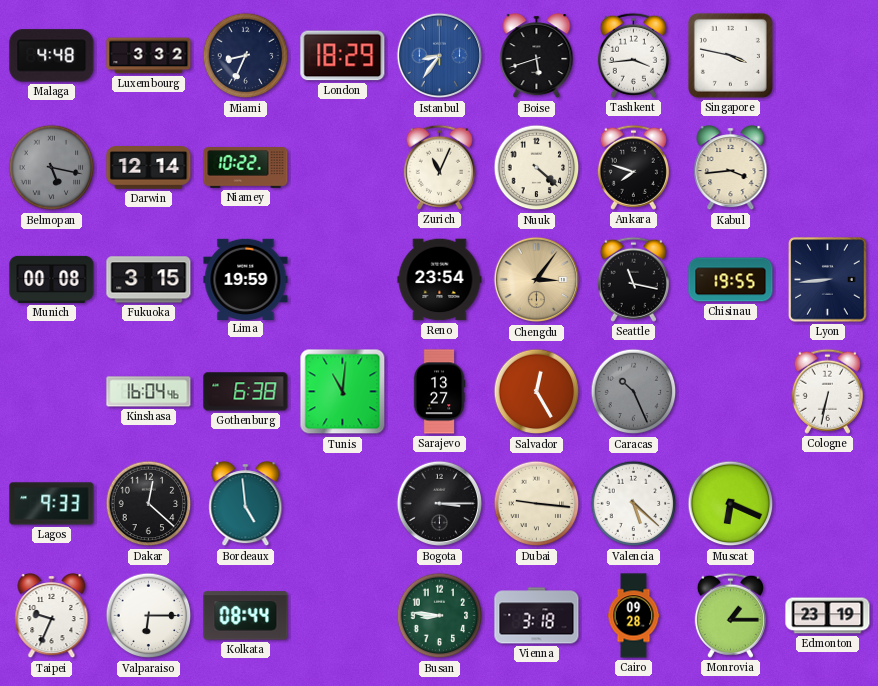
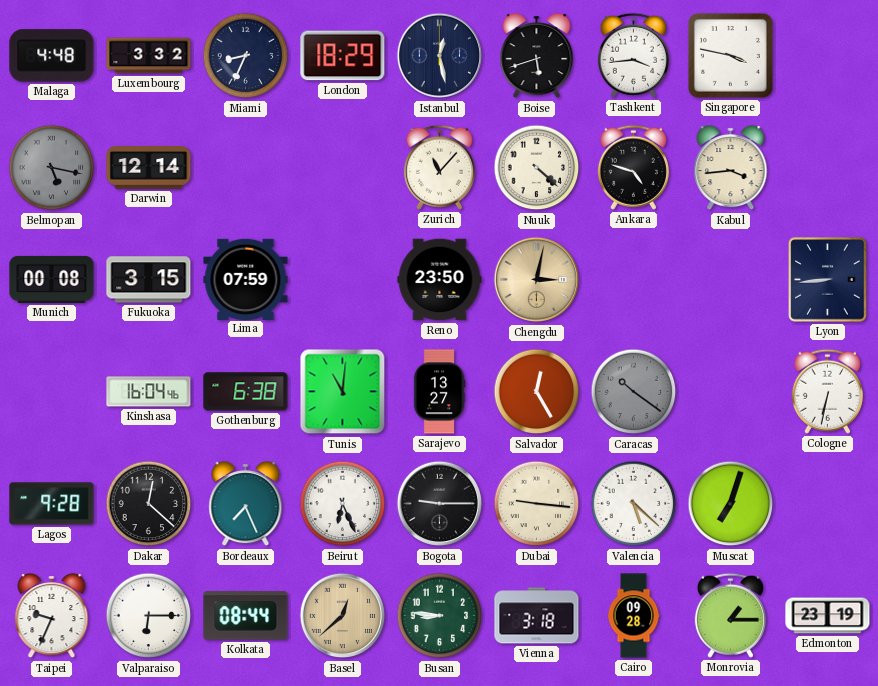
Istanbul: 8:36 -> 12:28 (440, 56)
Istanbul dial: blue -> navy (440, 56)
Niamey: 10:22 -> none (246, 168)
Zurich: 11:04 -> 11:07 (439, 167)
Ankara: 7:48 -> 4:48 (633, 167)
Lima: 19:59 -> 07:59 (246, 279)
Reno: 23:54 -> 23:50 (440, 280)
Chengdu: 3:06 -> 3:02 (537, 280)
Seattle: 11:17 -> none (633, 279)
Chisinau: 19:55 -> none (731, 280)
Caracas: 10:26 -> 10:21 (634, 392)
Lagos: 9:33 -> 9:28 (52, 504)
Bordeaux: 4:59 -> 7:26 (246, 505)
Beirut: none -> 6:26 (343, 504)
Bogota: 3:15 -> 9:15 (440, 504)
Muscat: 6:19 -> 7:03 (731, 504)
Basel: none -> 12:38 (343, 616)
